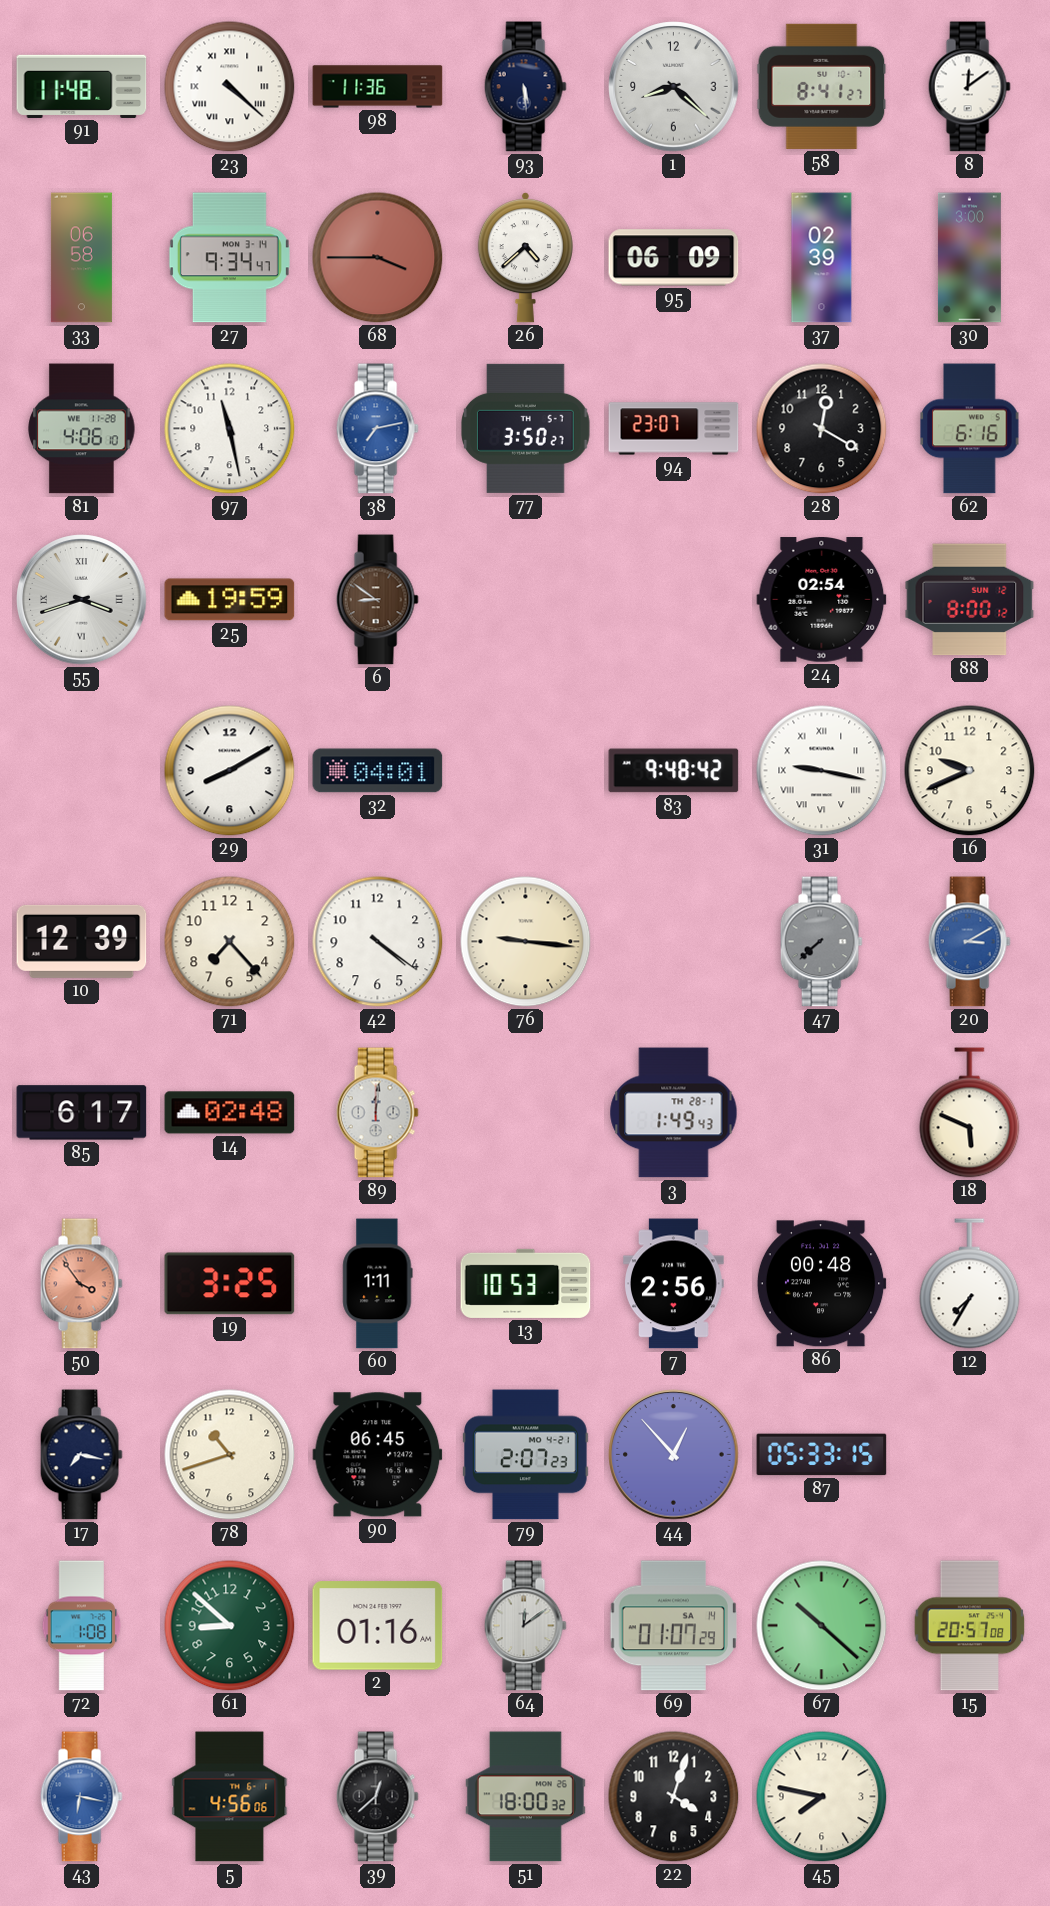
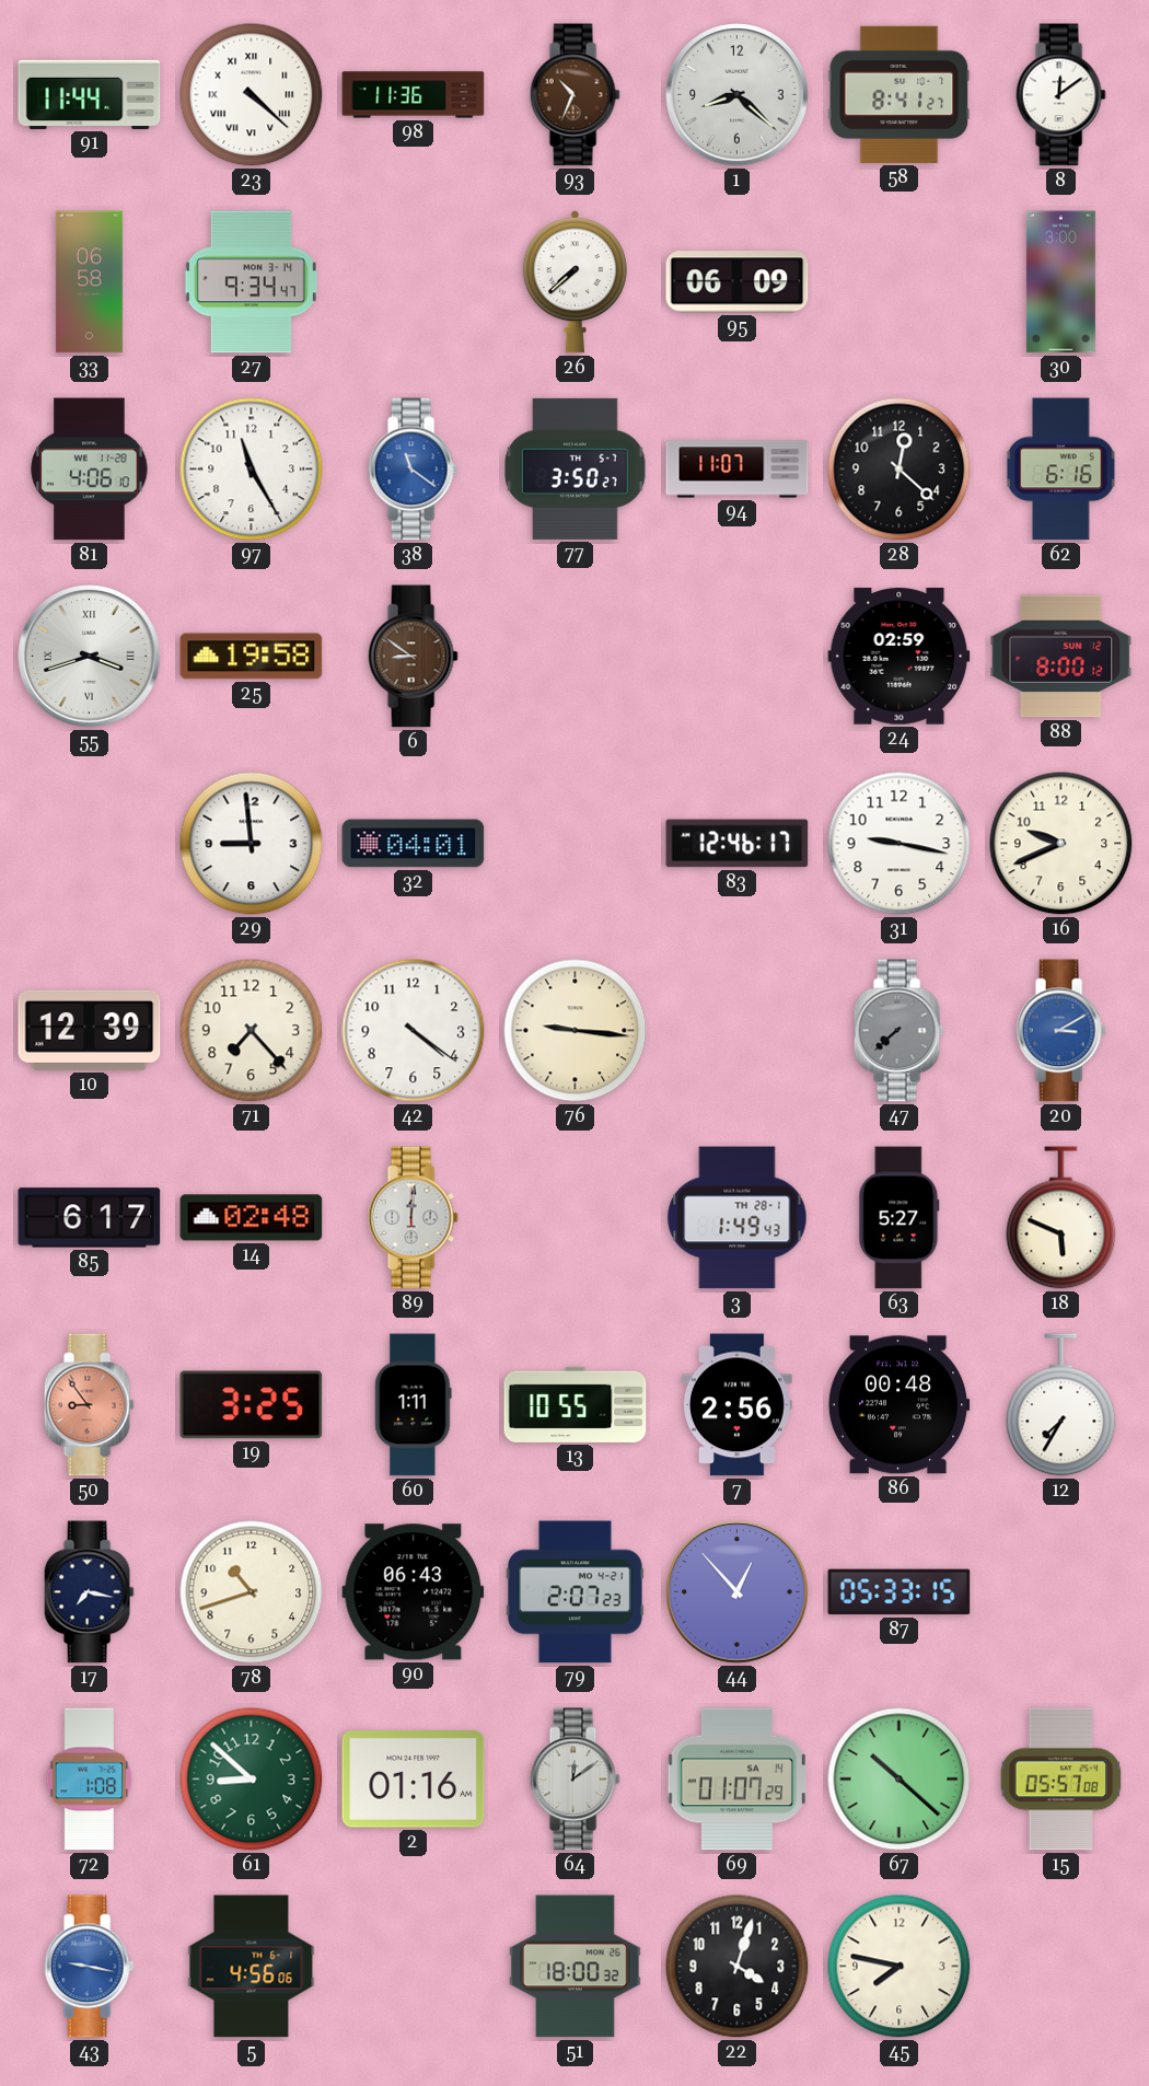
91: 11:48 -> 11:44 (90, 94)
93: 5:29 -> 10:34 (574, 95)
93 dial: navy -> brown (574, 95)
68: 3:45 -> none (378, 258)
26: 4:38 -> 7:38 (574, 282)
37: 02:39 -> none (822, 258)
97: 11:28 -> 11:25 (252, 470)
38: 7:13 -> 11:21 (413, 470)
94: 23:07 -> 11:07 (738, 470)
28: 12:20 -> 12:22 (900, 470)
25: 19:59 -> 19:58 (252, 657)
24: 02:54 -> 02:59 (900, 657)
29: 8:10 -> 8:59 (252, 844)
83: 9:48 -> 12:46 (738, 844)
31 numerals: Roman -> Arabic (900, 844)
63: none -> 5:27 (900, 1218)
50: 3:54 -> 8:54 (89, 1405)
13: 10:53 -> 10:55 (576, 1404)
90: 06:45 -> 06:43 (414, 1592)
15: 20:57 -> 05:57 (1061, 1780)
43: 6:17 -> 9:17 (89, 1967)
39: 12:38 -> none (377, 1797)
